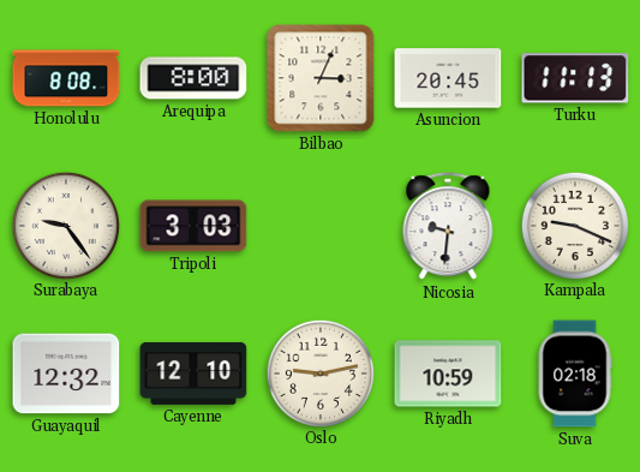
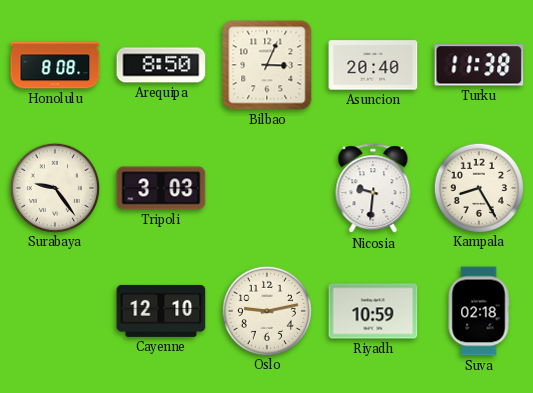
Arequipa: 8:00 -> 8:50 (161, 65)
Asuncion: 20:45 -> 20:40 (373, 65)
Turku: 11:13 -> 11:38 (479, 65)
Kampala: 9:19 -> 8:25 (478, 187)
Guayaquil: 12:32 -> none (66, 374)
